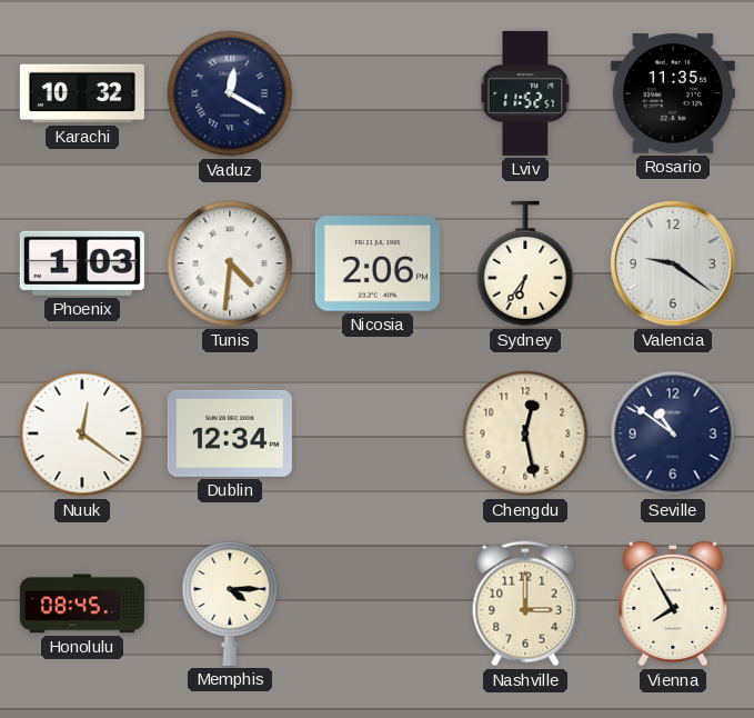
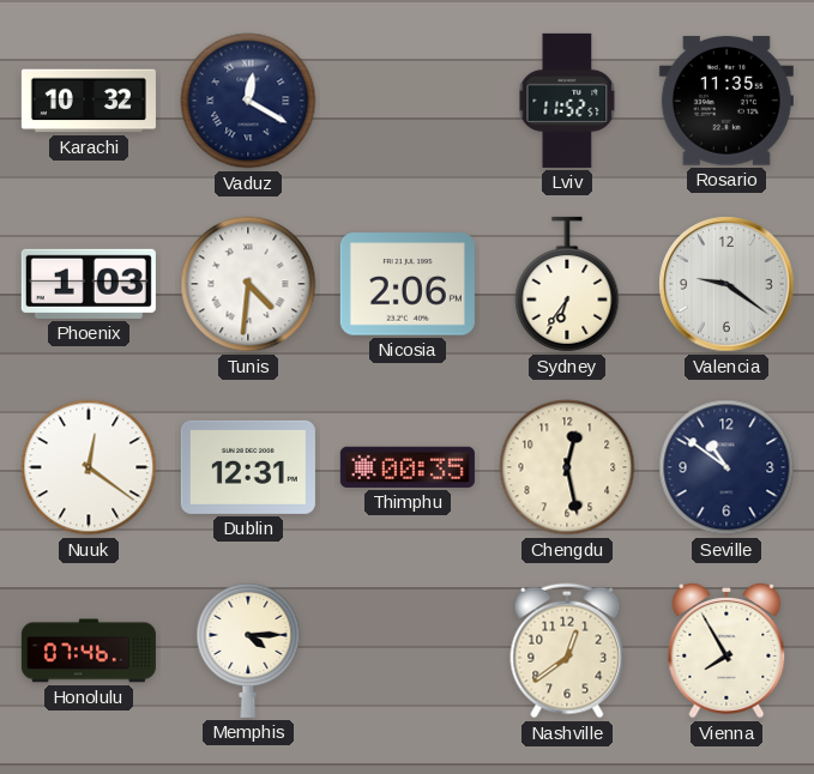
Dublin: 12:34 -> 12:31 (248, 467)
Thimphu: none -> 00:35 (408, 467)
Honolulu: 08:45 -> 07:46 (89, 651)
Nashville: 3:00 -> 12:39 (567, 651)
